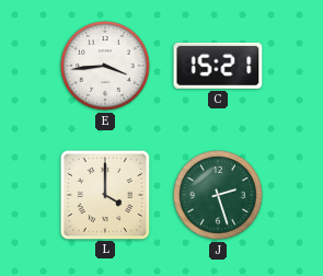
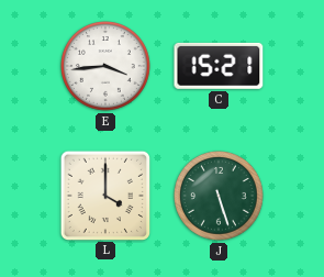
J: 2:27 -> 5:27 (220, 197)
